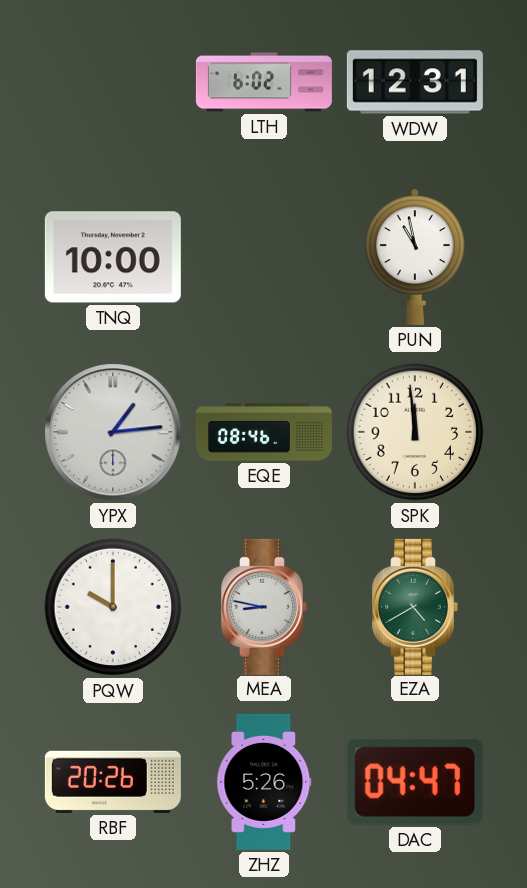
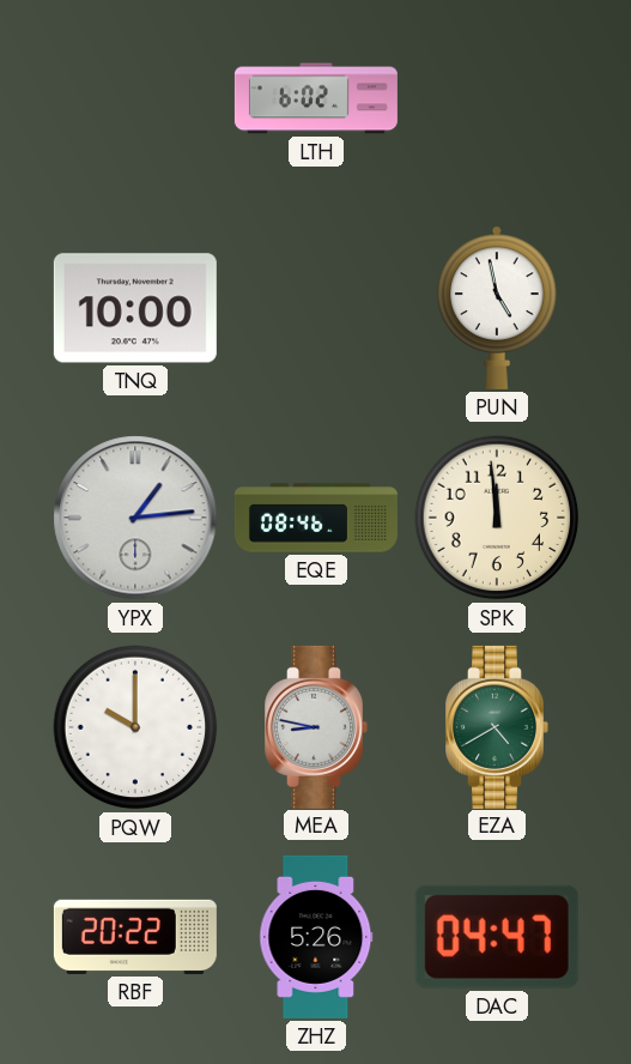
WDW: 12:31 -> none (415, 82)
PUN: 10:58 -> 4:58 (497, 308)
RBF: 20:26 -> 20:22 (135, 937)
